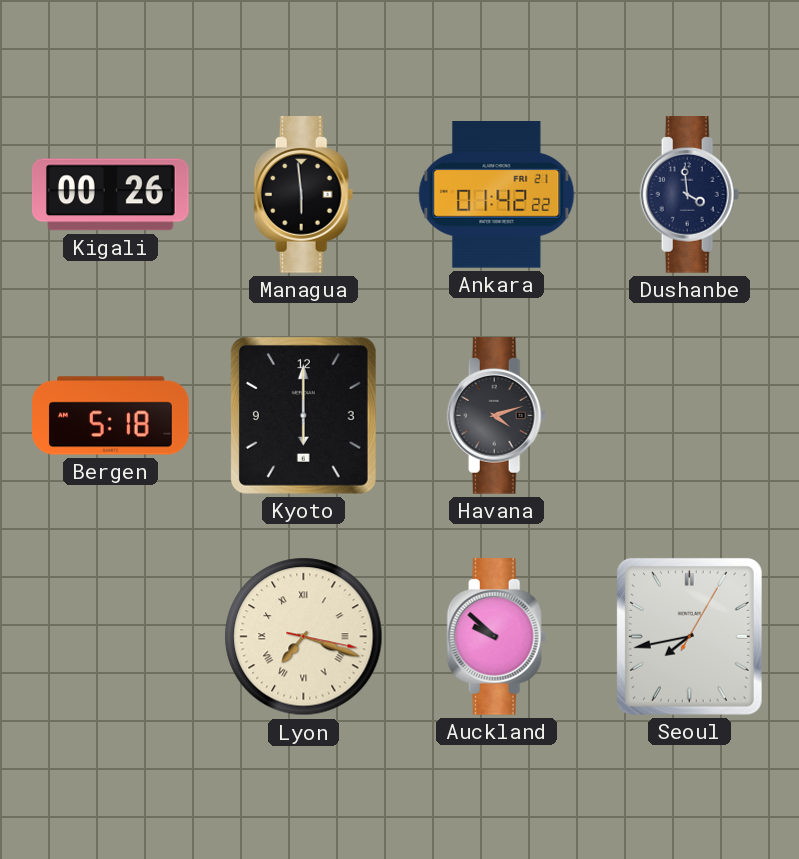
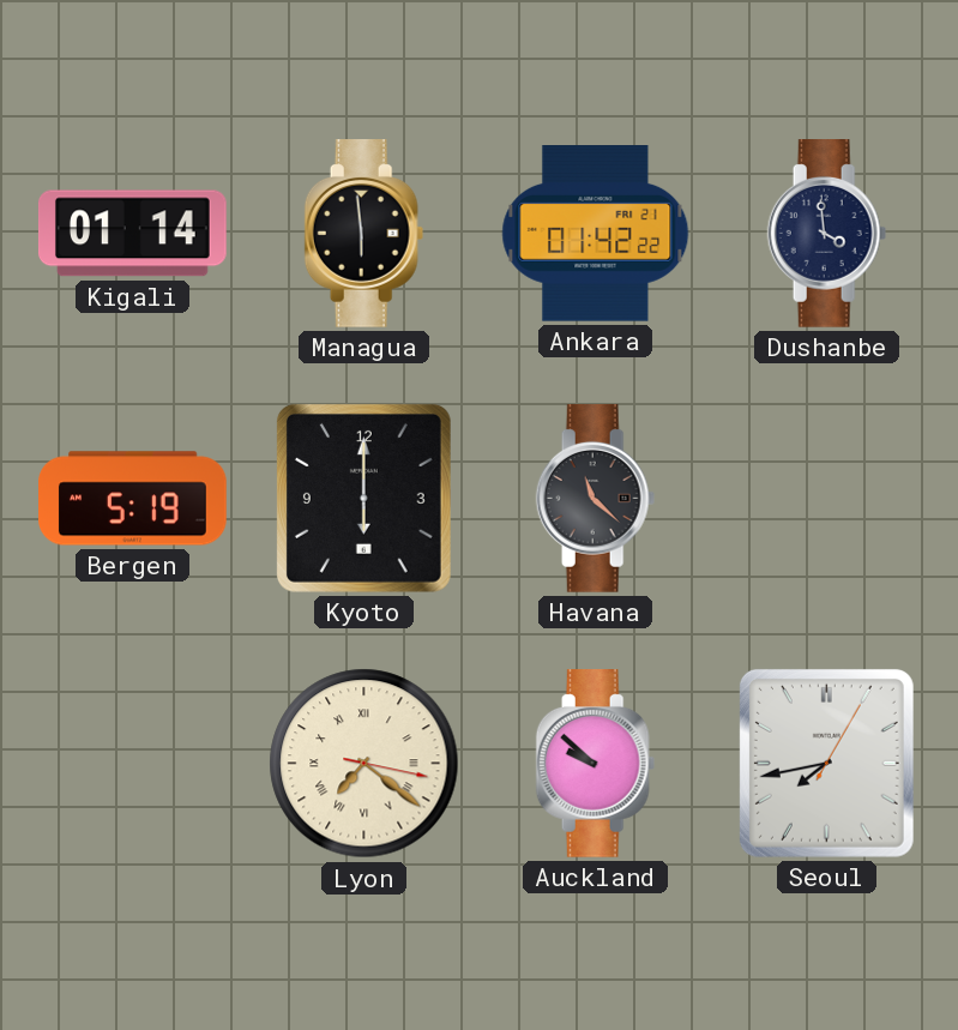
Kigali: 00:26 -> 01:14 (132, 234)
Bergen: 5:18 -> 5:19 (133, 499)
Havana: 4:12 -> 11:22 (596, 499)
Lyon: 7:18 -> 7:21 (364, 764)
